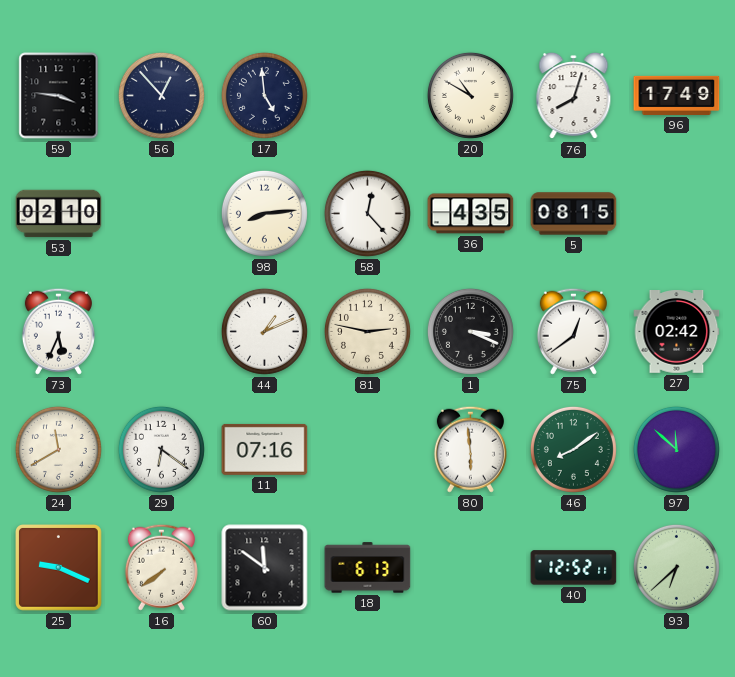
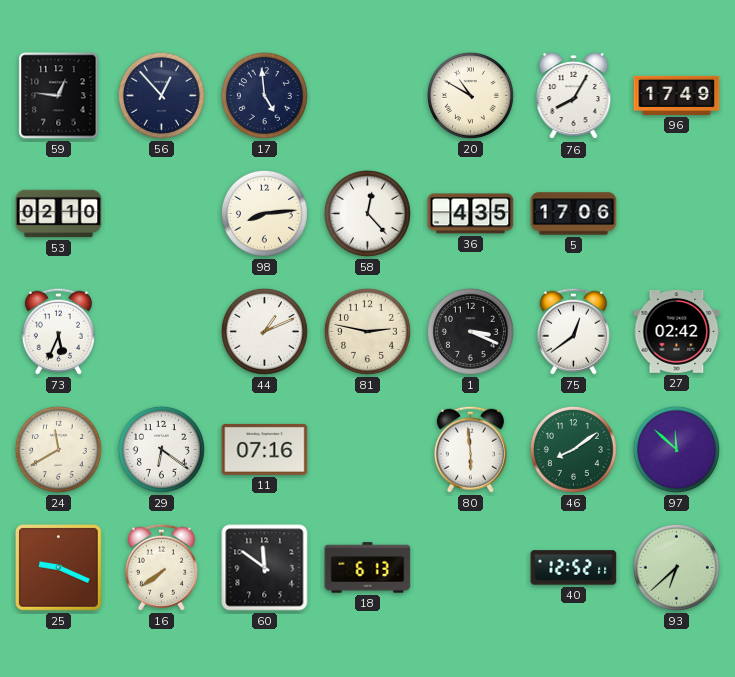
59: 3:46 -> 12:46 (59, 96)
76: 8:03 -> 8:05 (574, 96)
5: 08:15 -> 17:06 (574, 214)
